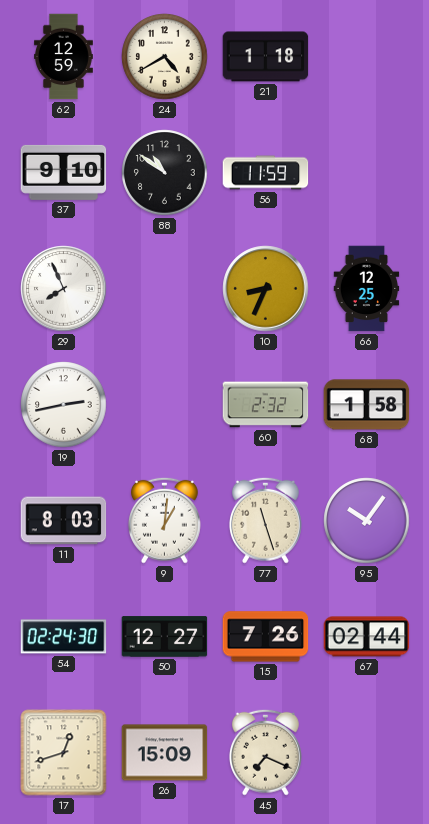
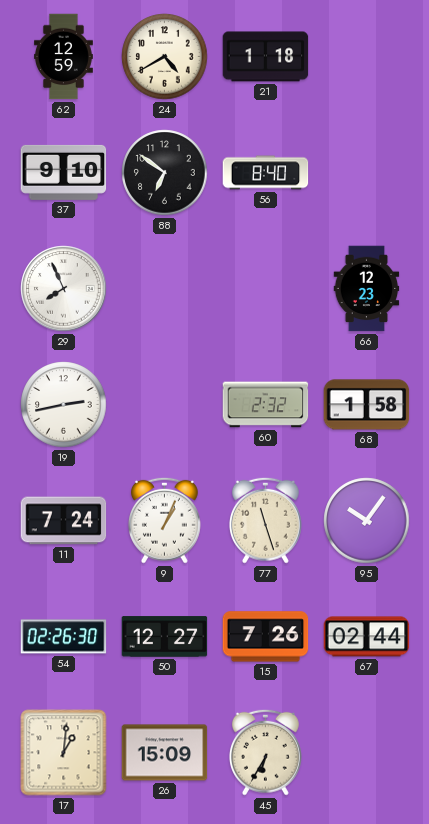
88: 10:51 -> 6:51 (165, 173)
56: 11:59 -> 8:40 (266, 173)
10: 8:34 -> none (266, 289)
66: 12:25 -> 12:23 (367, 289)
11: 8:03 -> 7:24 (64, 521)
9: 1:01 -> 1:04 (164, 520)
54: 02:24 -> 02:26 (64, 637)
17: 12:42 -> 1:01 (64, 753)
45: 7:19 -> 6:35 (265, 752)
